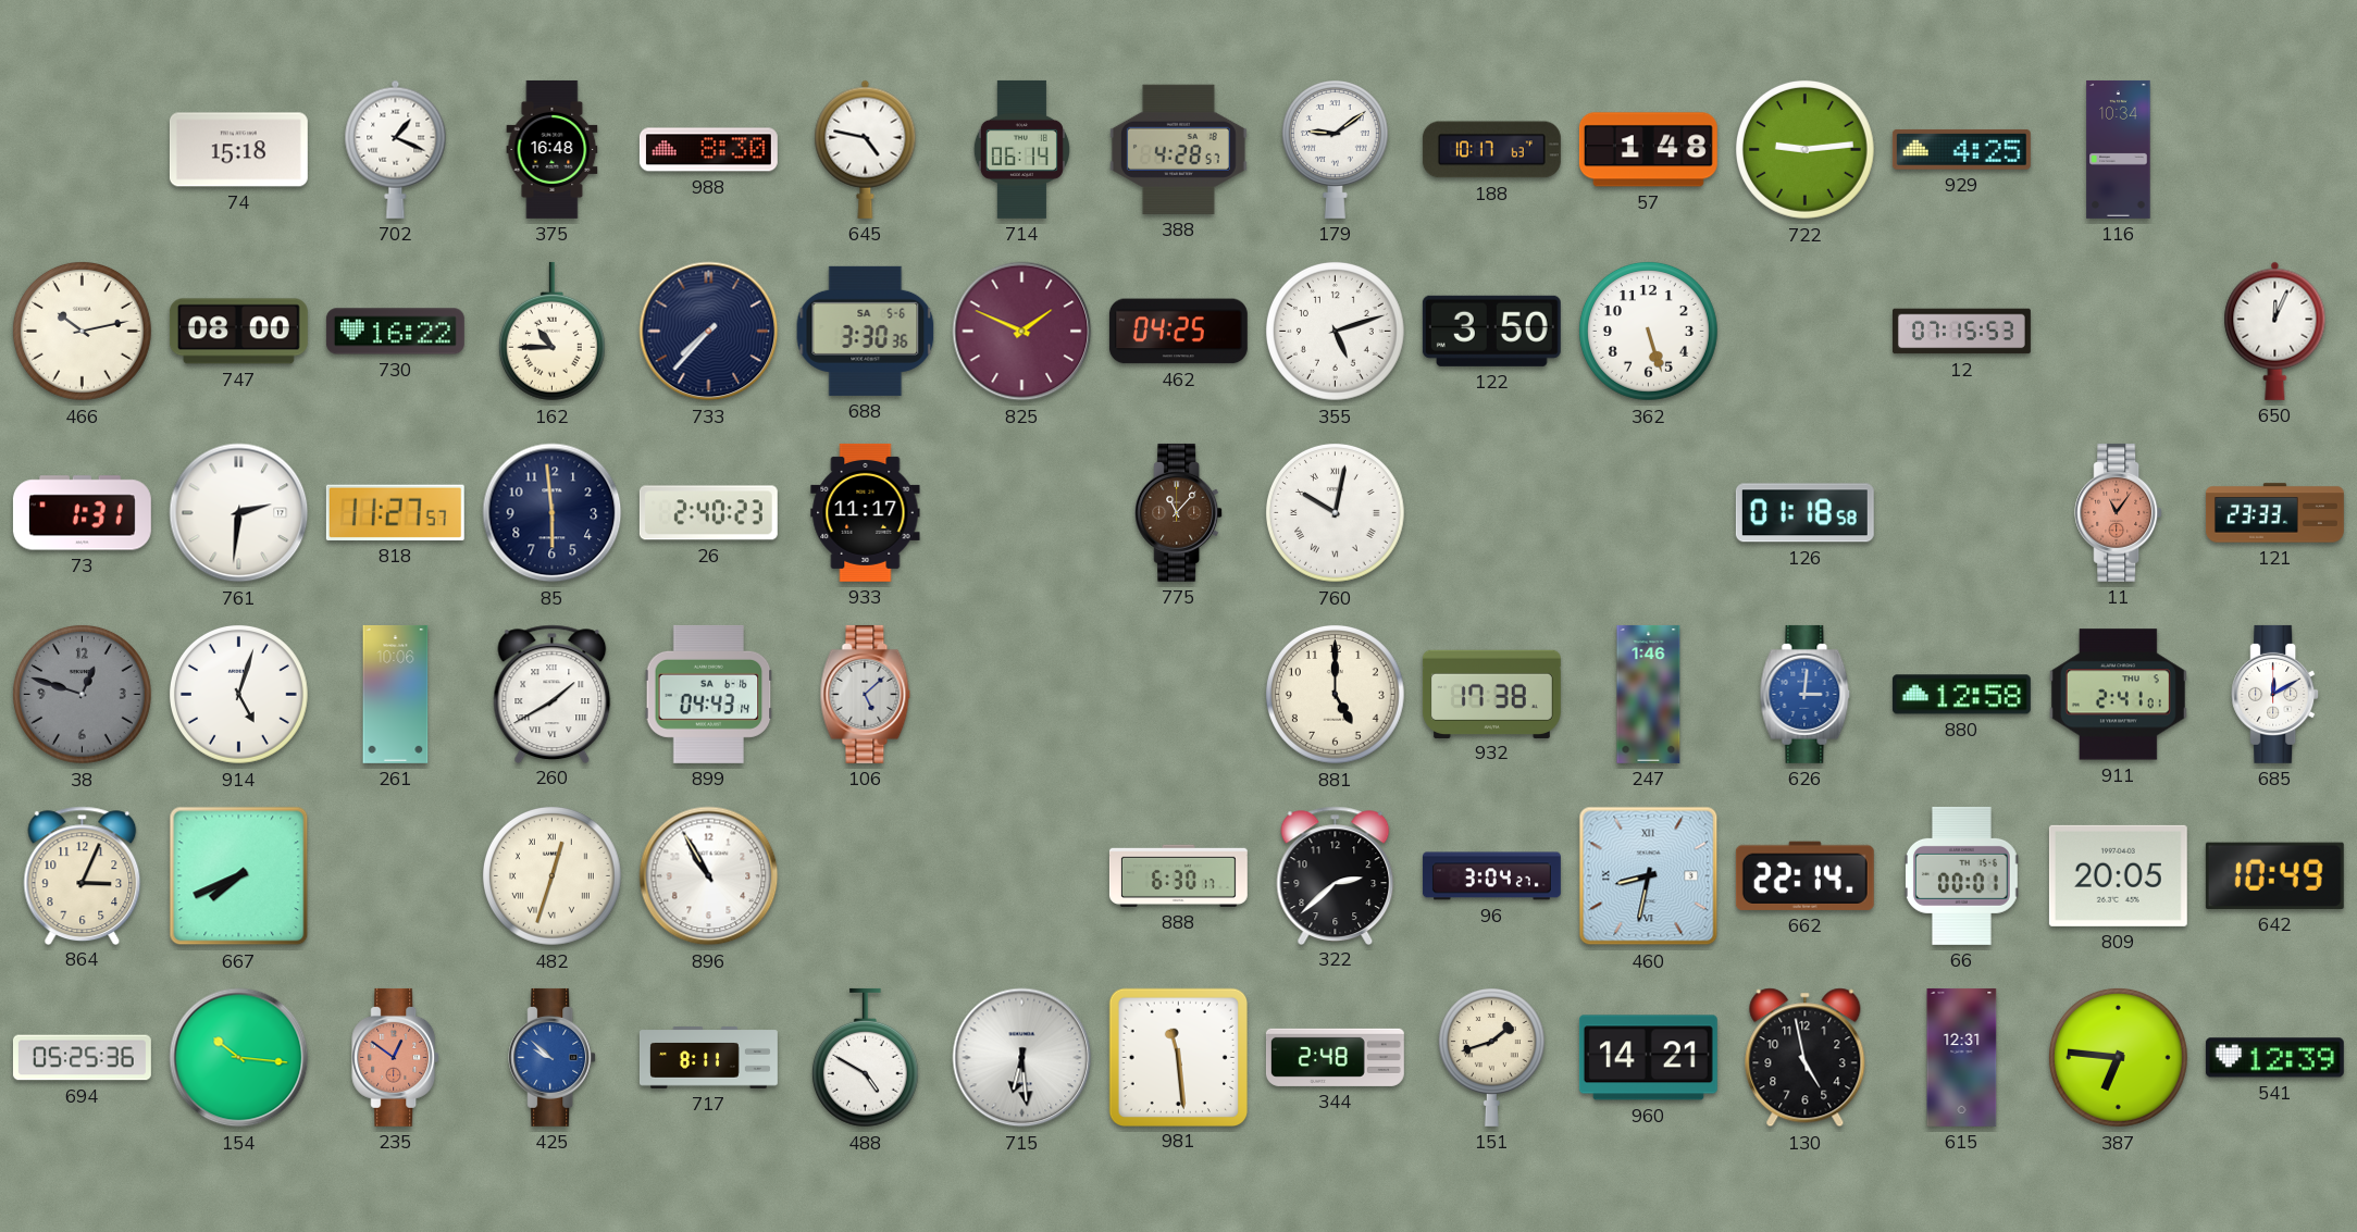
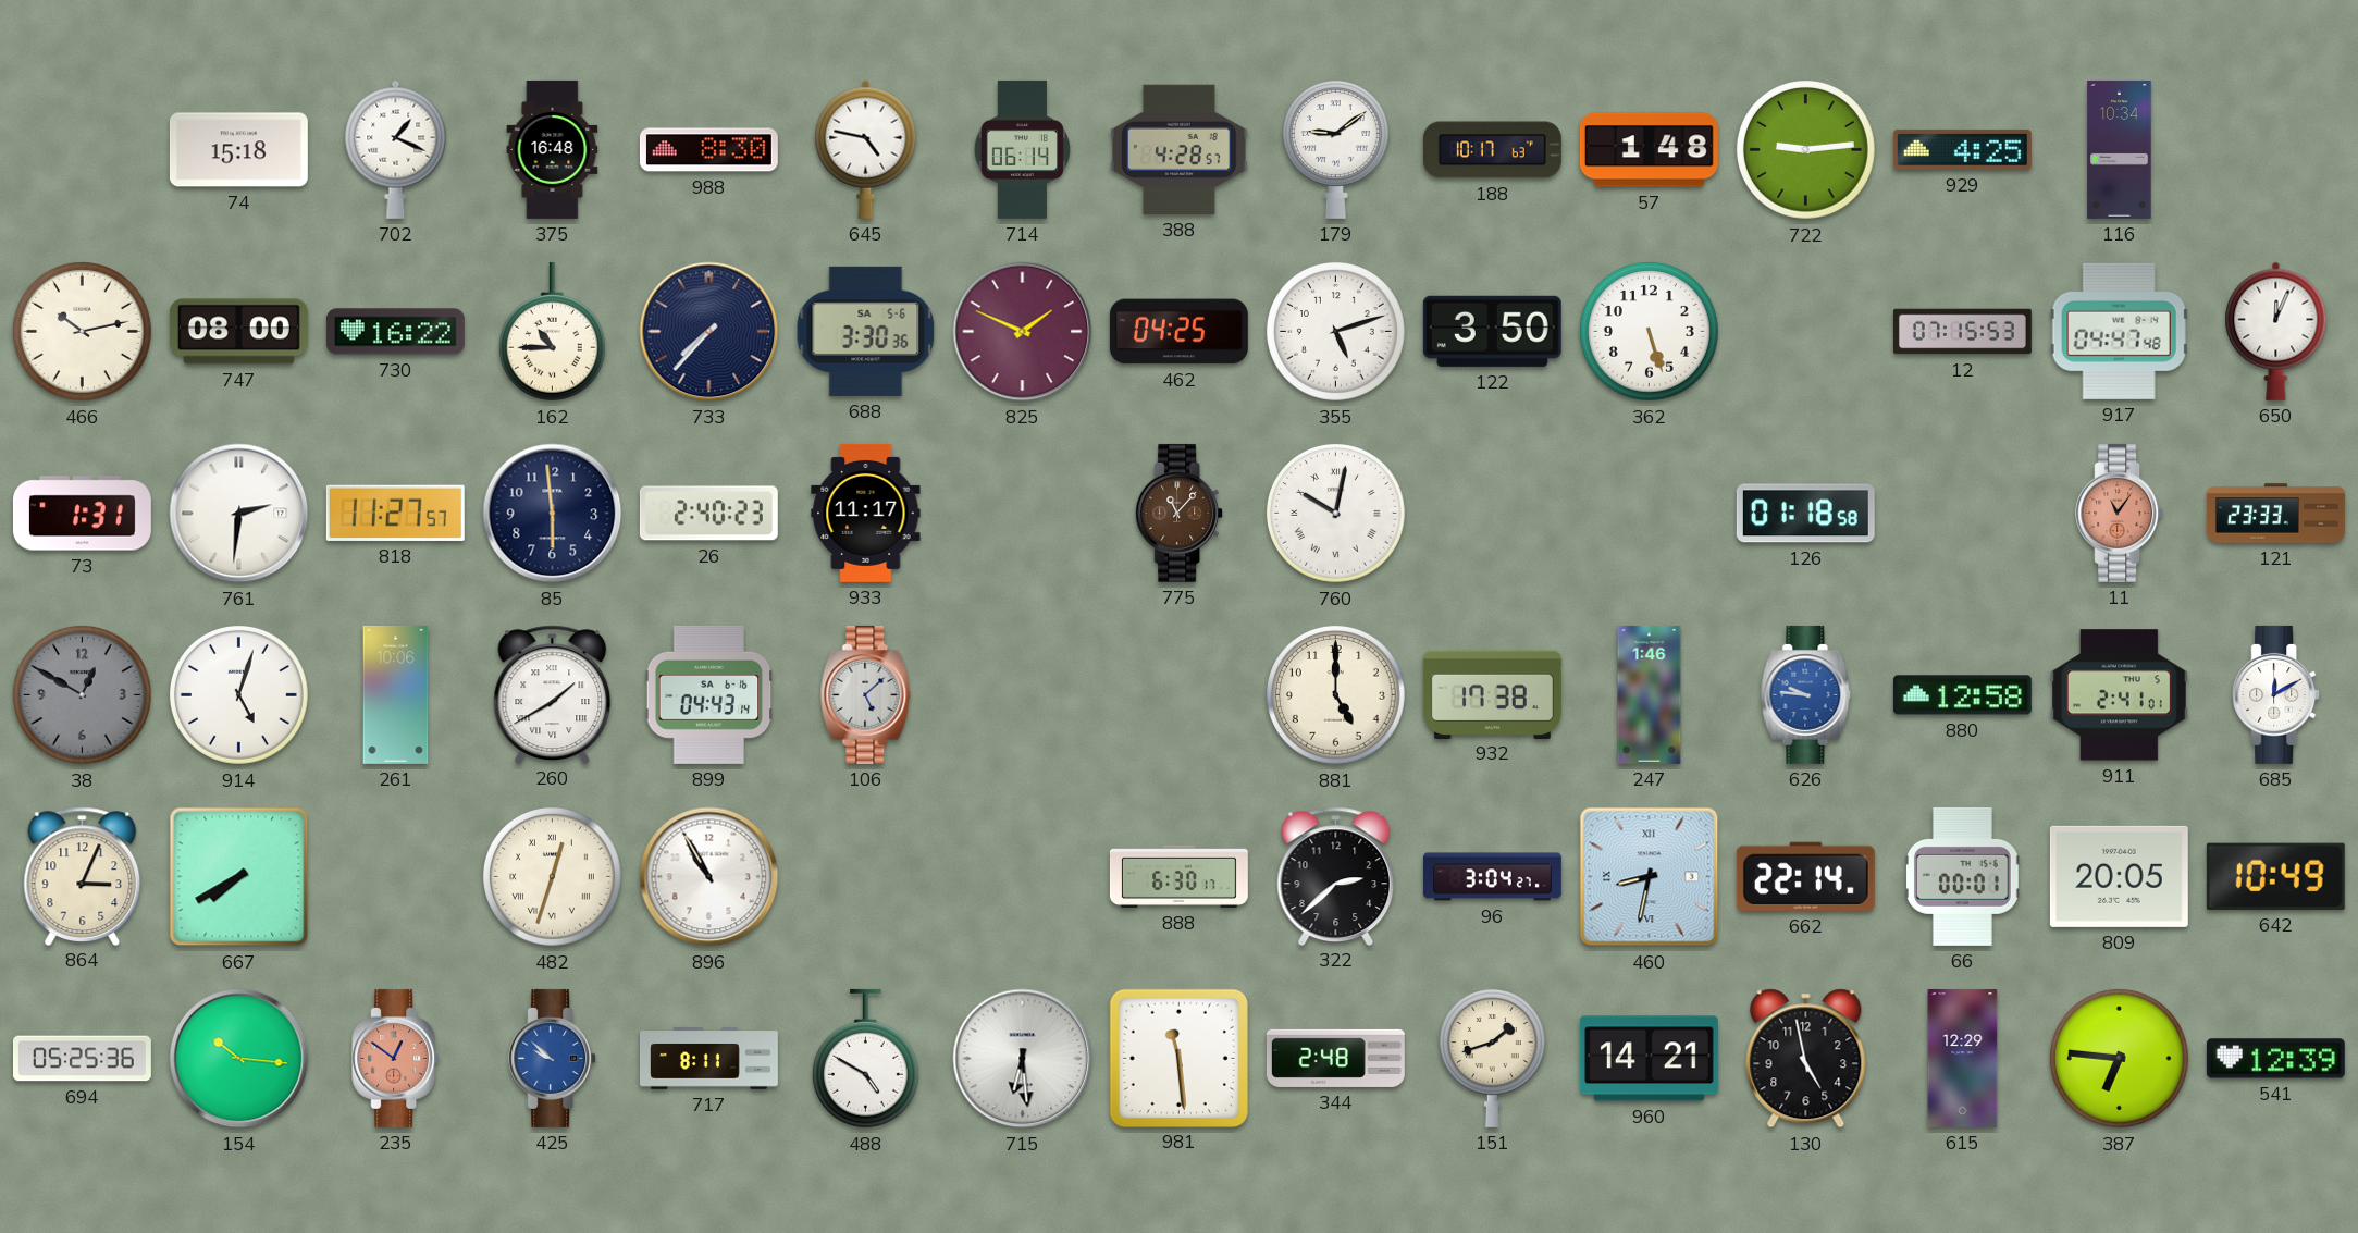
917: none -> 04:47 (2119, 331)
38: 12:48 -> 12:50 (82, 694)
626: 3:01 -> 9:46 (1806, 694)
667: 7:41 -> 7:40 (239, 877)
615: 12:31 -> 12:29 (1963, 1058)
